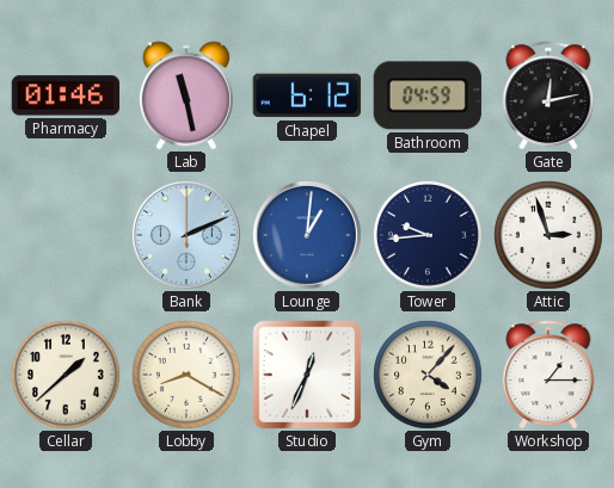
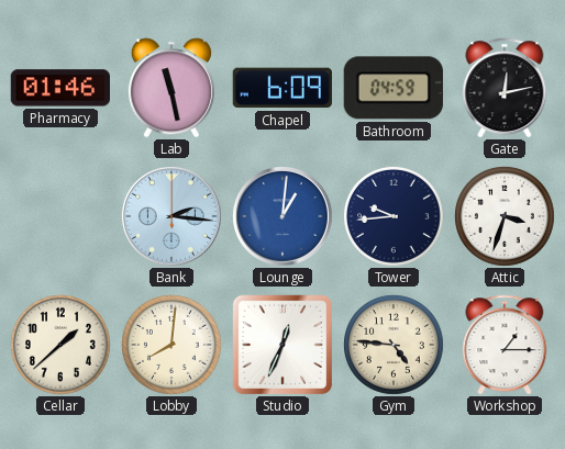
Chapel: 6:12 -> 6:09 (282, 88)
Bank: 2:11 -> 2:16 (171, 216)
Attic: 2:57 -> 3:33 (505, 216)
Lobby: 8:20 -> 8:01 (171, 345)
Gym: 4:07 -> 4:46 (394, 345)
